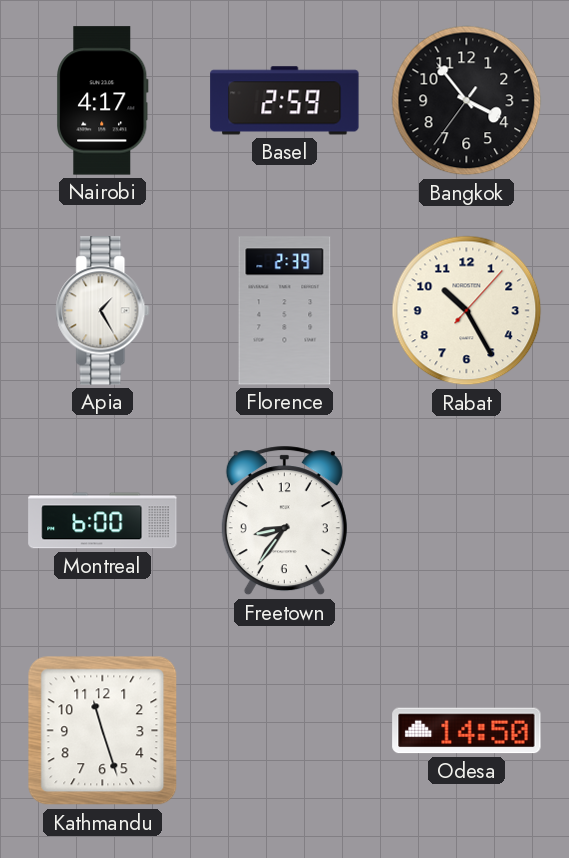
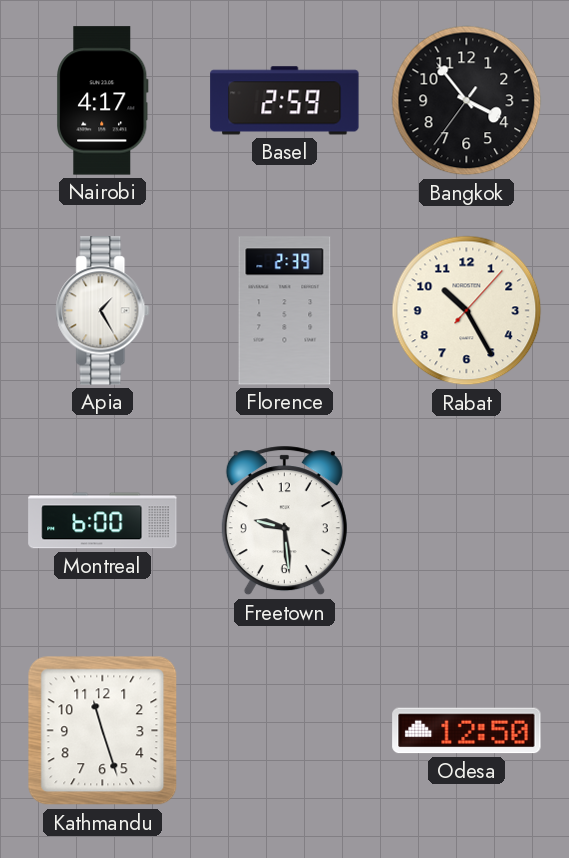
Freetown: 8:36 -> 9:29 (284, 521)
Odesa: 14:50 -> 12:50 (467, 731)
